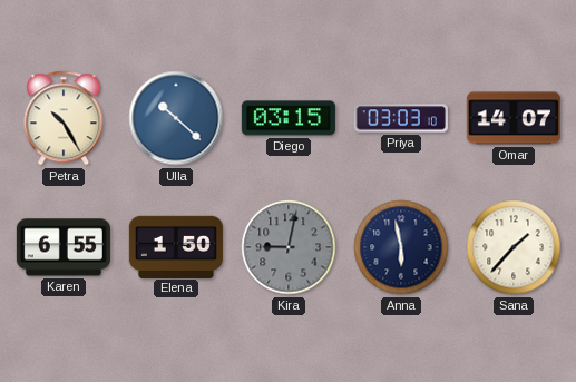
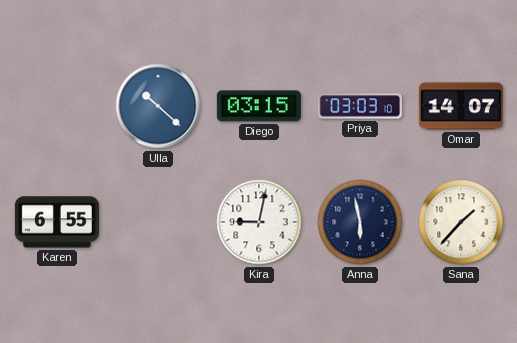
Petra: 10:25 -> none (64, 118)
Elena: 1:50 -> none (176, 246)
Kira dial: grey -> white (259, 222)
